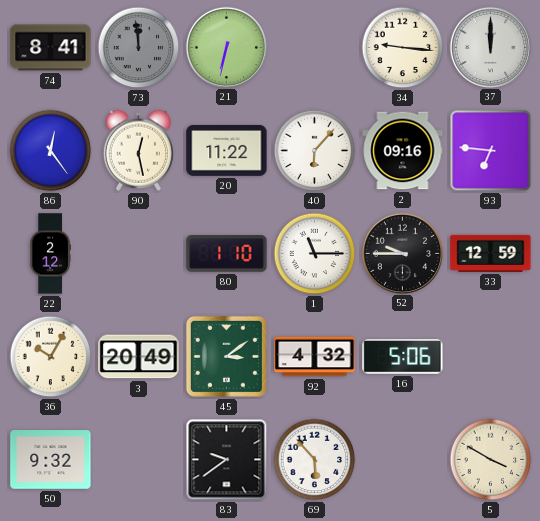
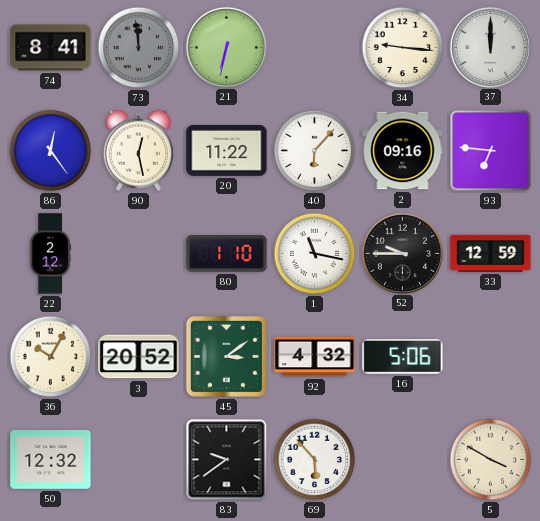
1: 11:15 -> 11:17 (315, 254)
3: 20:49 -> 20:52 (139, 357)
50: 9:32 -> 12:32 (51, 460)
